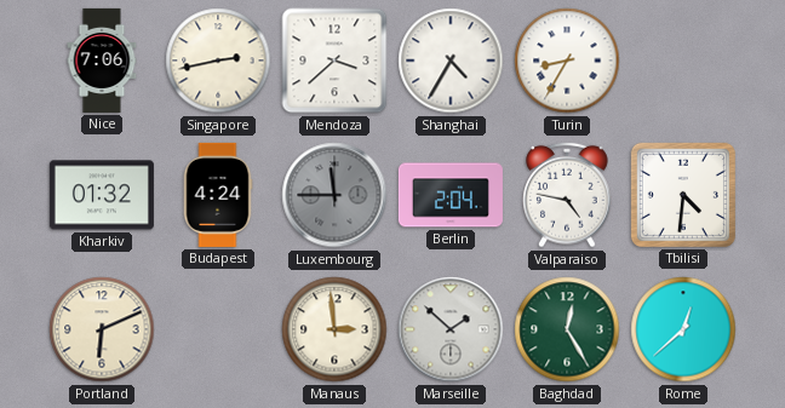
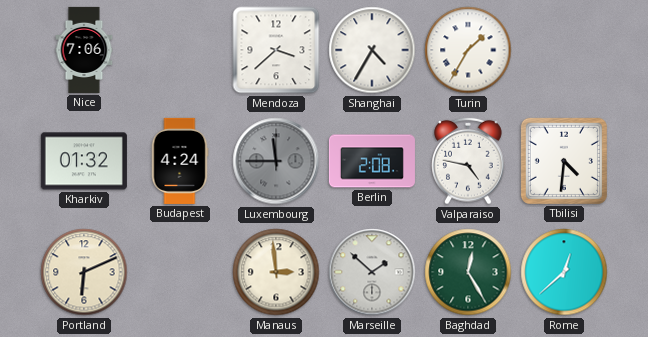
Singapore: 2:43 -> none (218, 61)
Turin: 8:35 -> 1:35 (468, 50)
Berlin: 2:04 -> 2:08 (372, 161)
